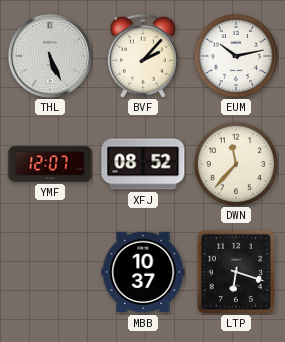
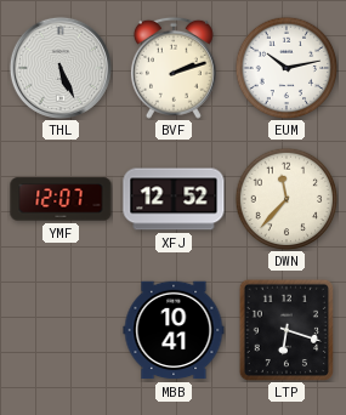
BVF: 2:07 -> 2:12 (174, 68)
XFJ: 08:52 -> 12:52 (174, 199)
MBB: 10:37 -> 10:41 (174, 330)
